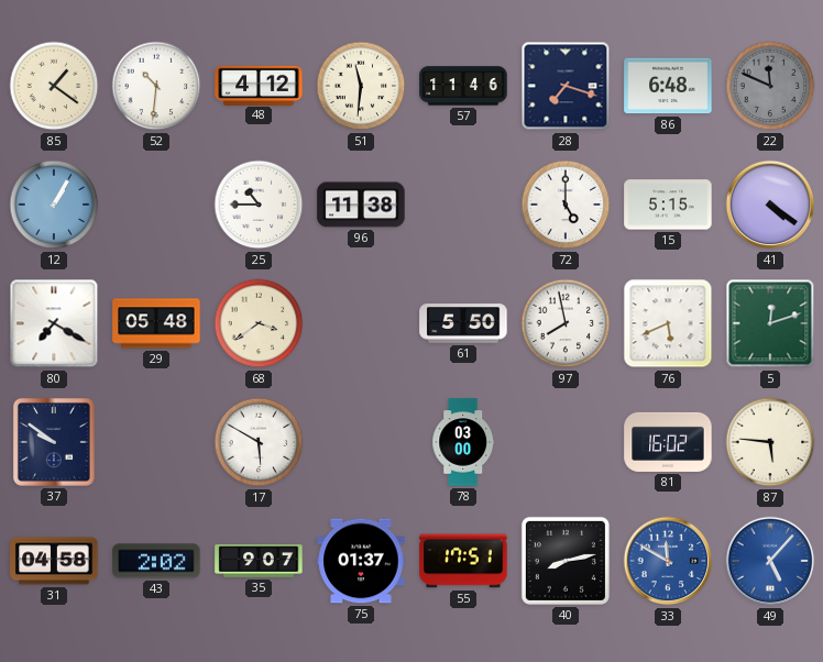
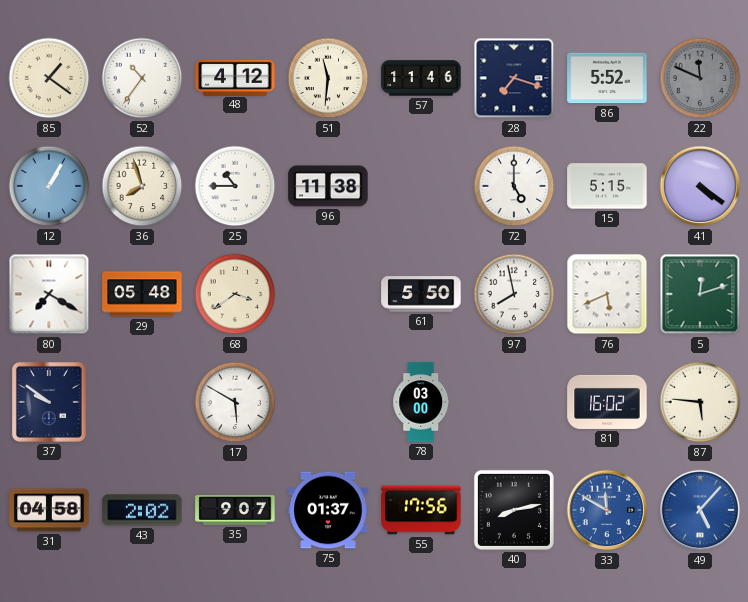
52: 10:31 -> 10:36 (142, 78)
86: 6:48 -> 5:52 (607, 78)
36: none -> 7:57 (142, 186)
55: 17:51 -> 17:56 (421, 510)
